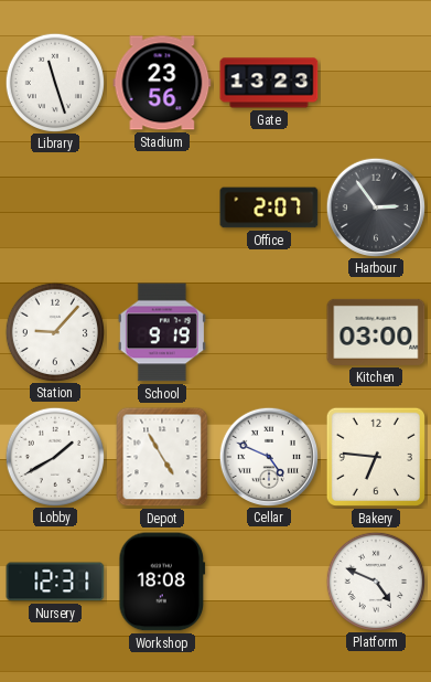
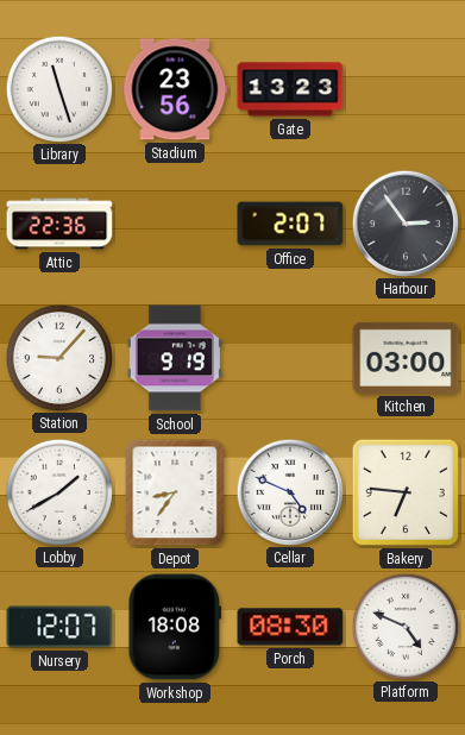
Attic: none -> 22:36 (59, 224)
Depot: 4:55 -> 8:36 (175, 492)
Nursery: 12:31 -> 12:07 (59, 627)
Porch: none -> 08:30 (290, 627)
